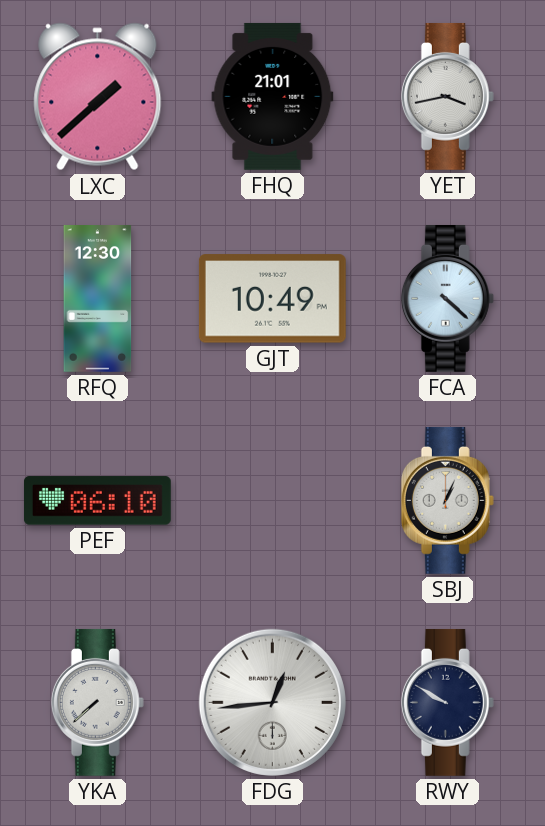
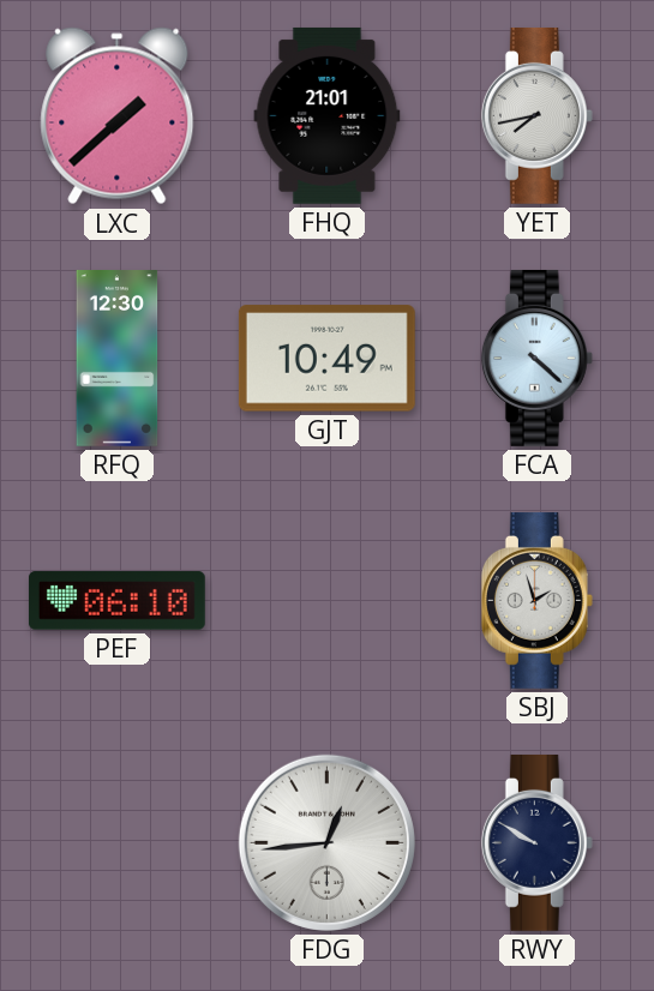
YET: 3:43 -> 7:43 (536, 115)
SBJ: 1:04 -> 1:57 (536, 600)
YKA: 7:38 -> none (97, 702)
